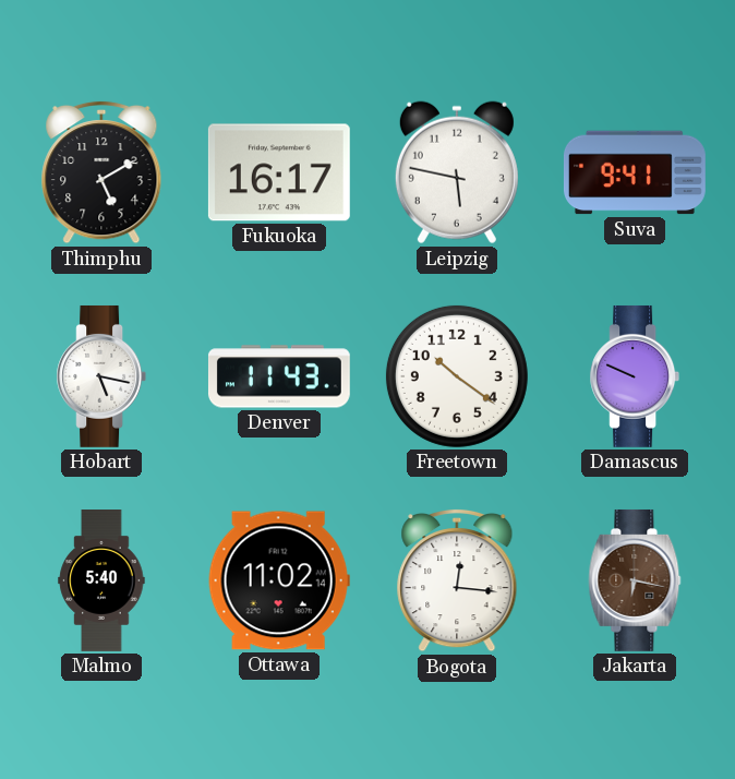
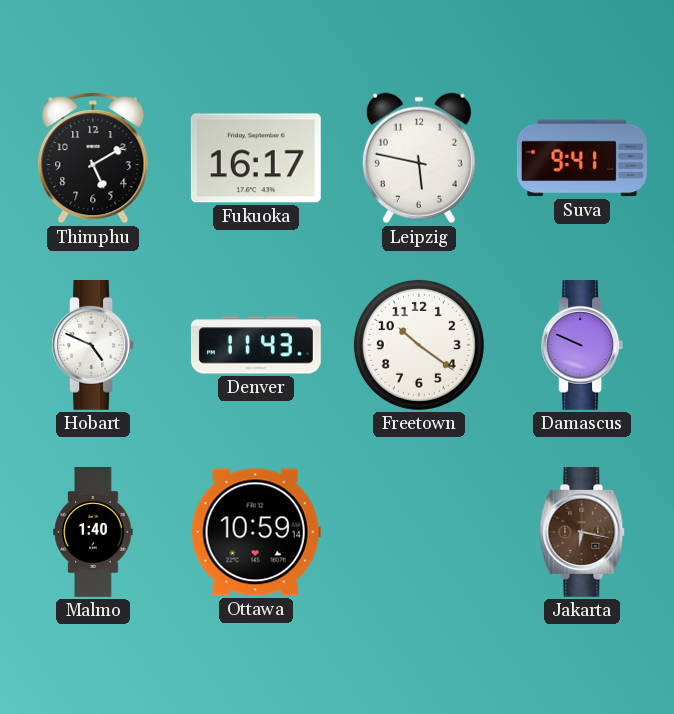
Hobart: 5:17 -> 4:49 (93, 345)
Malmo: 5:40 -> 1:40 (93, 533)
Ottawa: 11:02 -> 10:59 (256, 532)
Bogota: 12:16 -> none (457, 580)
